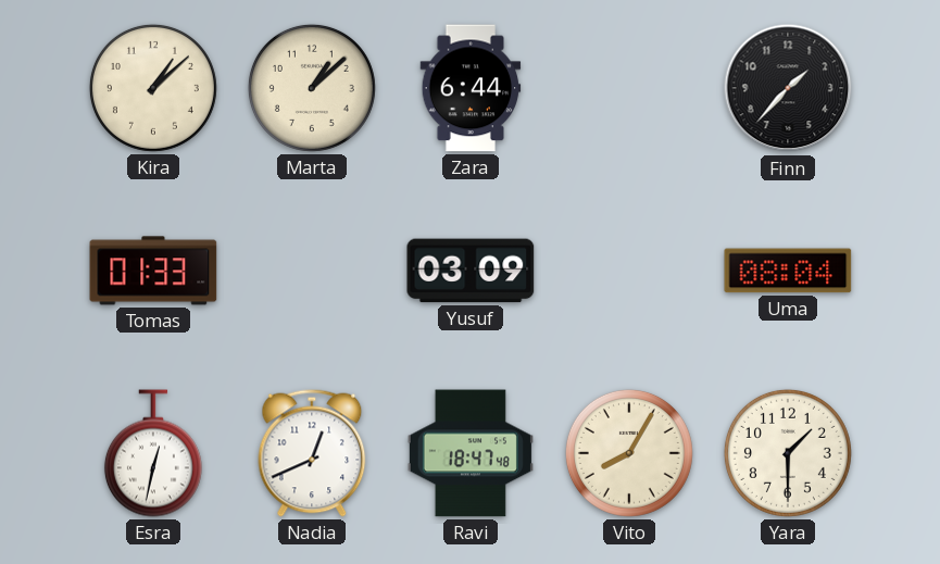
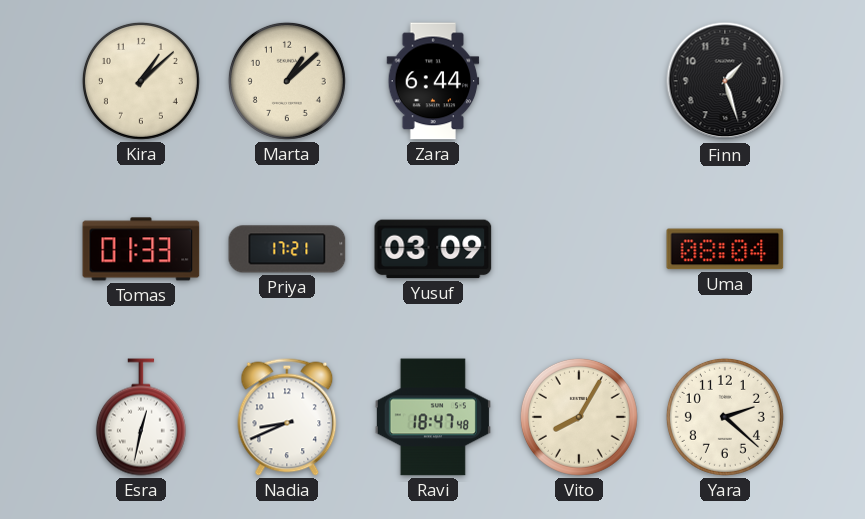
Finn: 1:37 -> 1:27 (725, 81)
Priya: none -> 17:21 (287, 249)
Nadia: 12:41 -> 8:41 (287, 417)
Yara: 1:30 -> 2:22 (725, 417)
